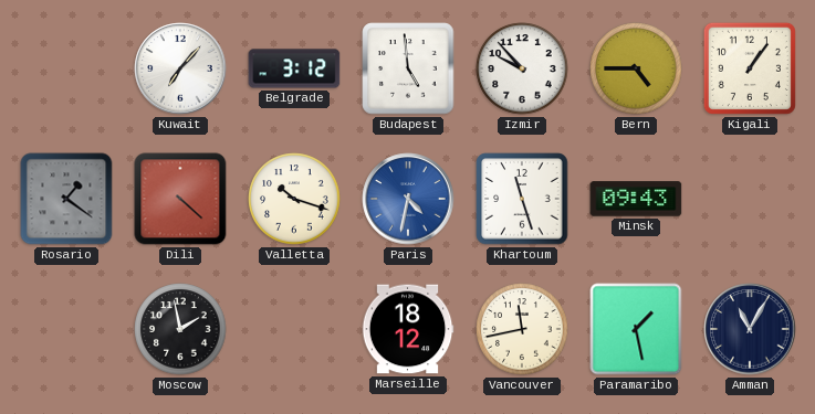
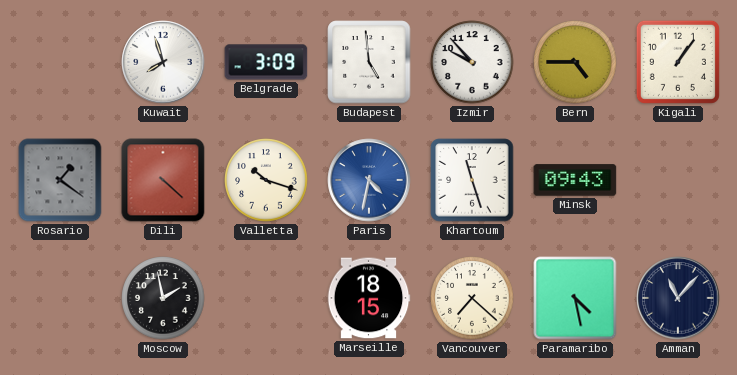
Kuwait: 7:07 -> 7:57 (163, 62)
Belgrade: 3:12 -> 3:09 (266, 62)
Marseille: 18:12 -> 18:15 (369, 298)
Vancouver: 11:43 -> 7:22 (472, 298)
Paramaribo: 1:28 -> 4:28 (575, 298)
Amman: 11:05 -> 11:07 (678, 298)
